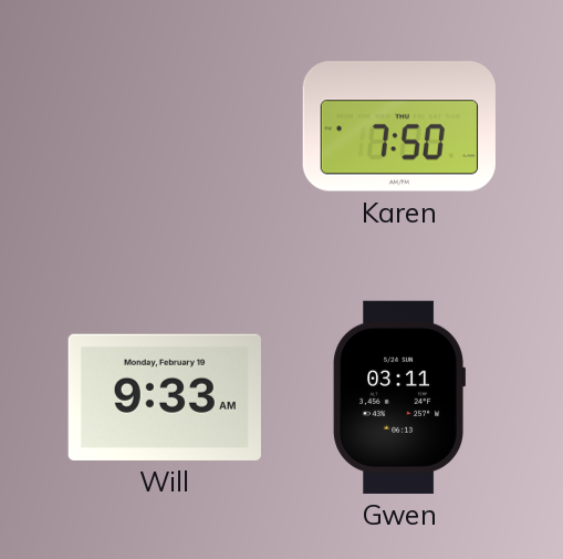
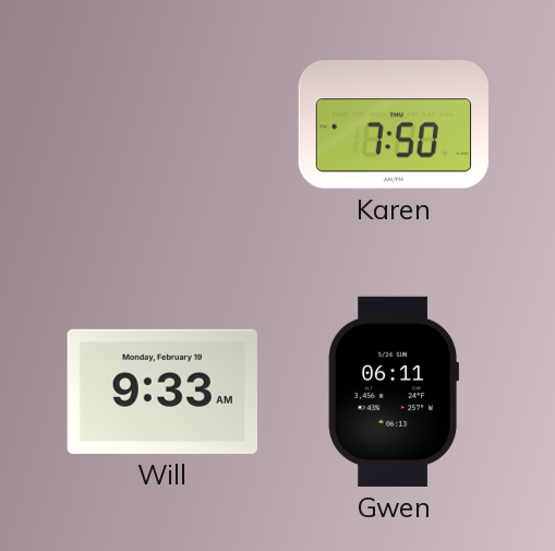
Gwen: 03:11 -> 06:11 (393, 392)
